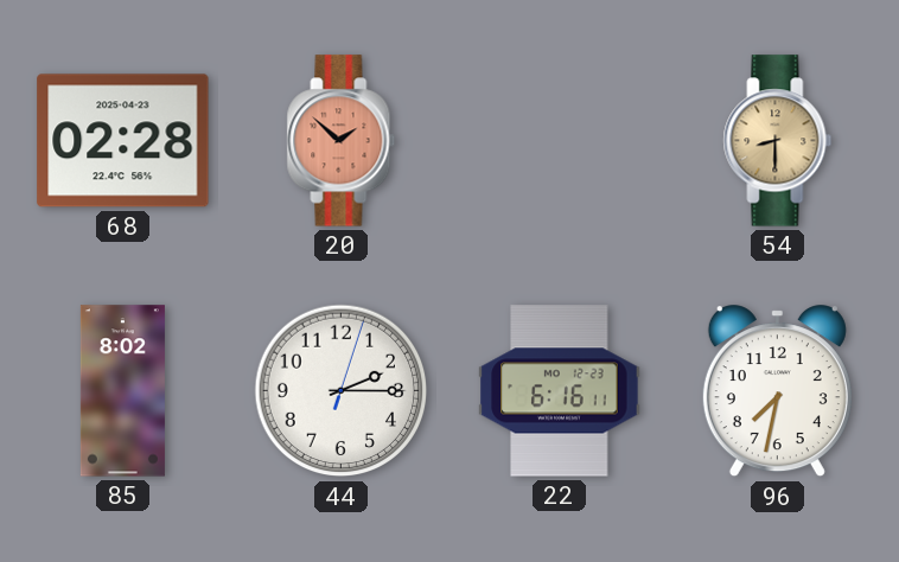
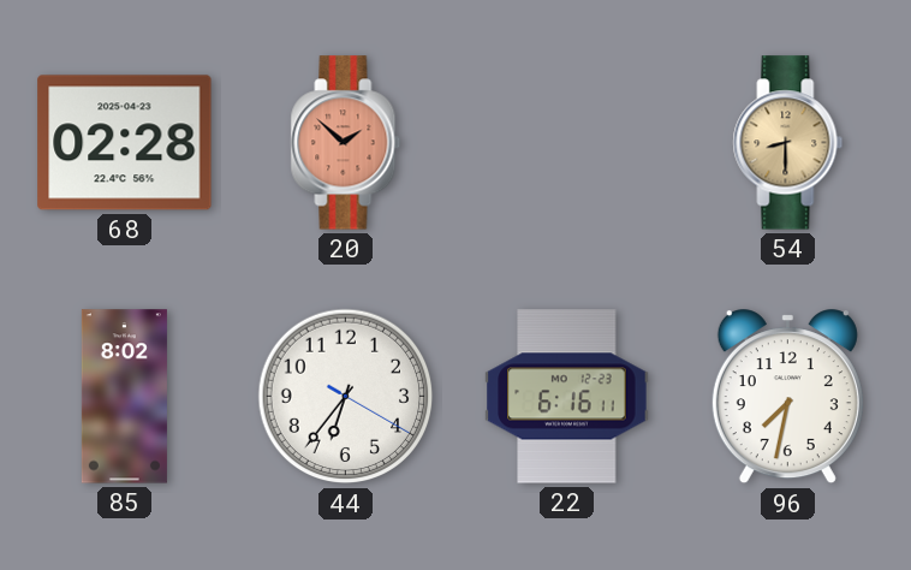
44: 2:15 -> 6:36 (346, 397)
